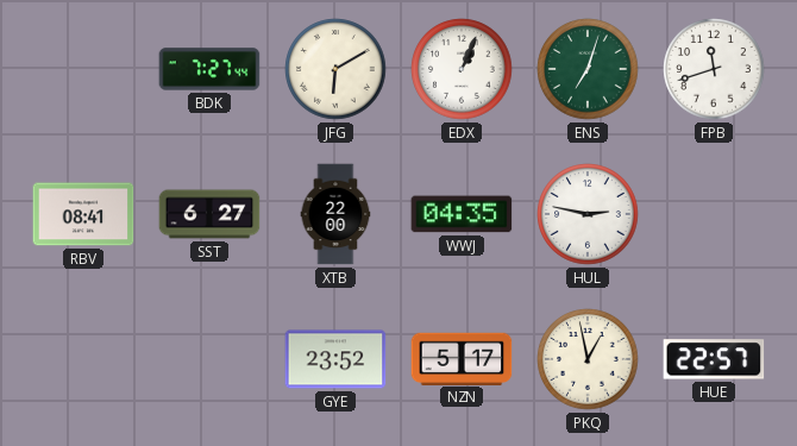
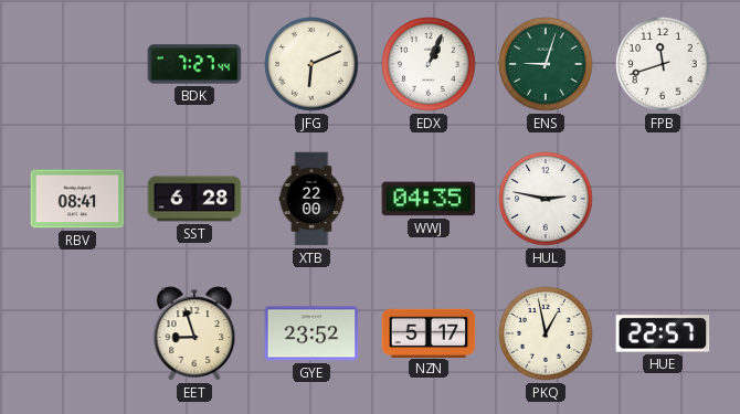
JFG: 6:10 -> 6:11 (311, 64)
ENS: 7:03 -> 9:03 (546, 64)
SST: 6:27 -> 6:28 (194, 199)
EET: none -> 8:57 (194, 333)
